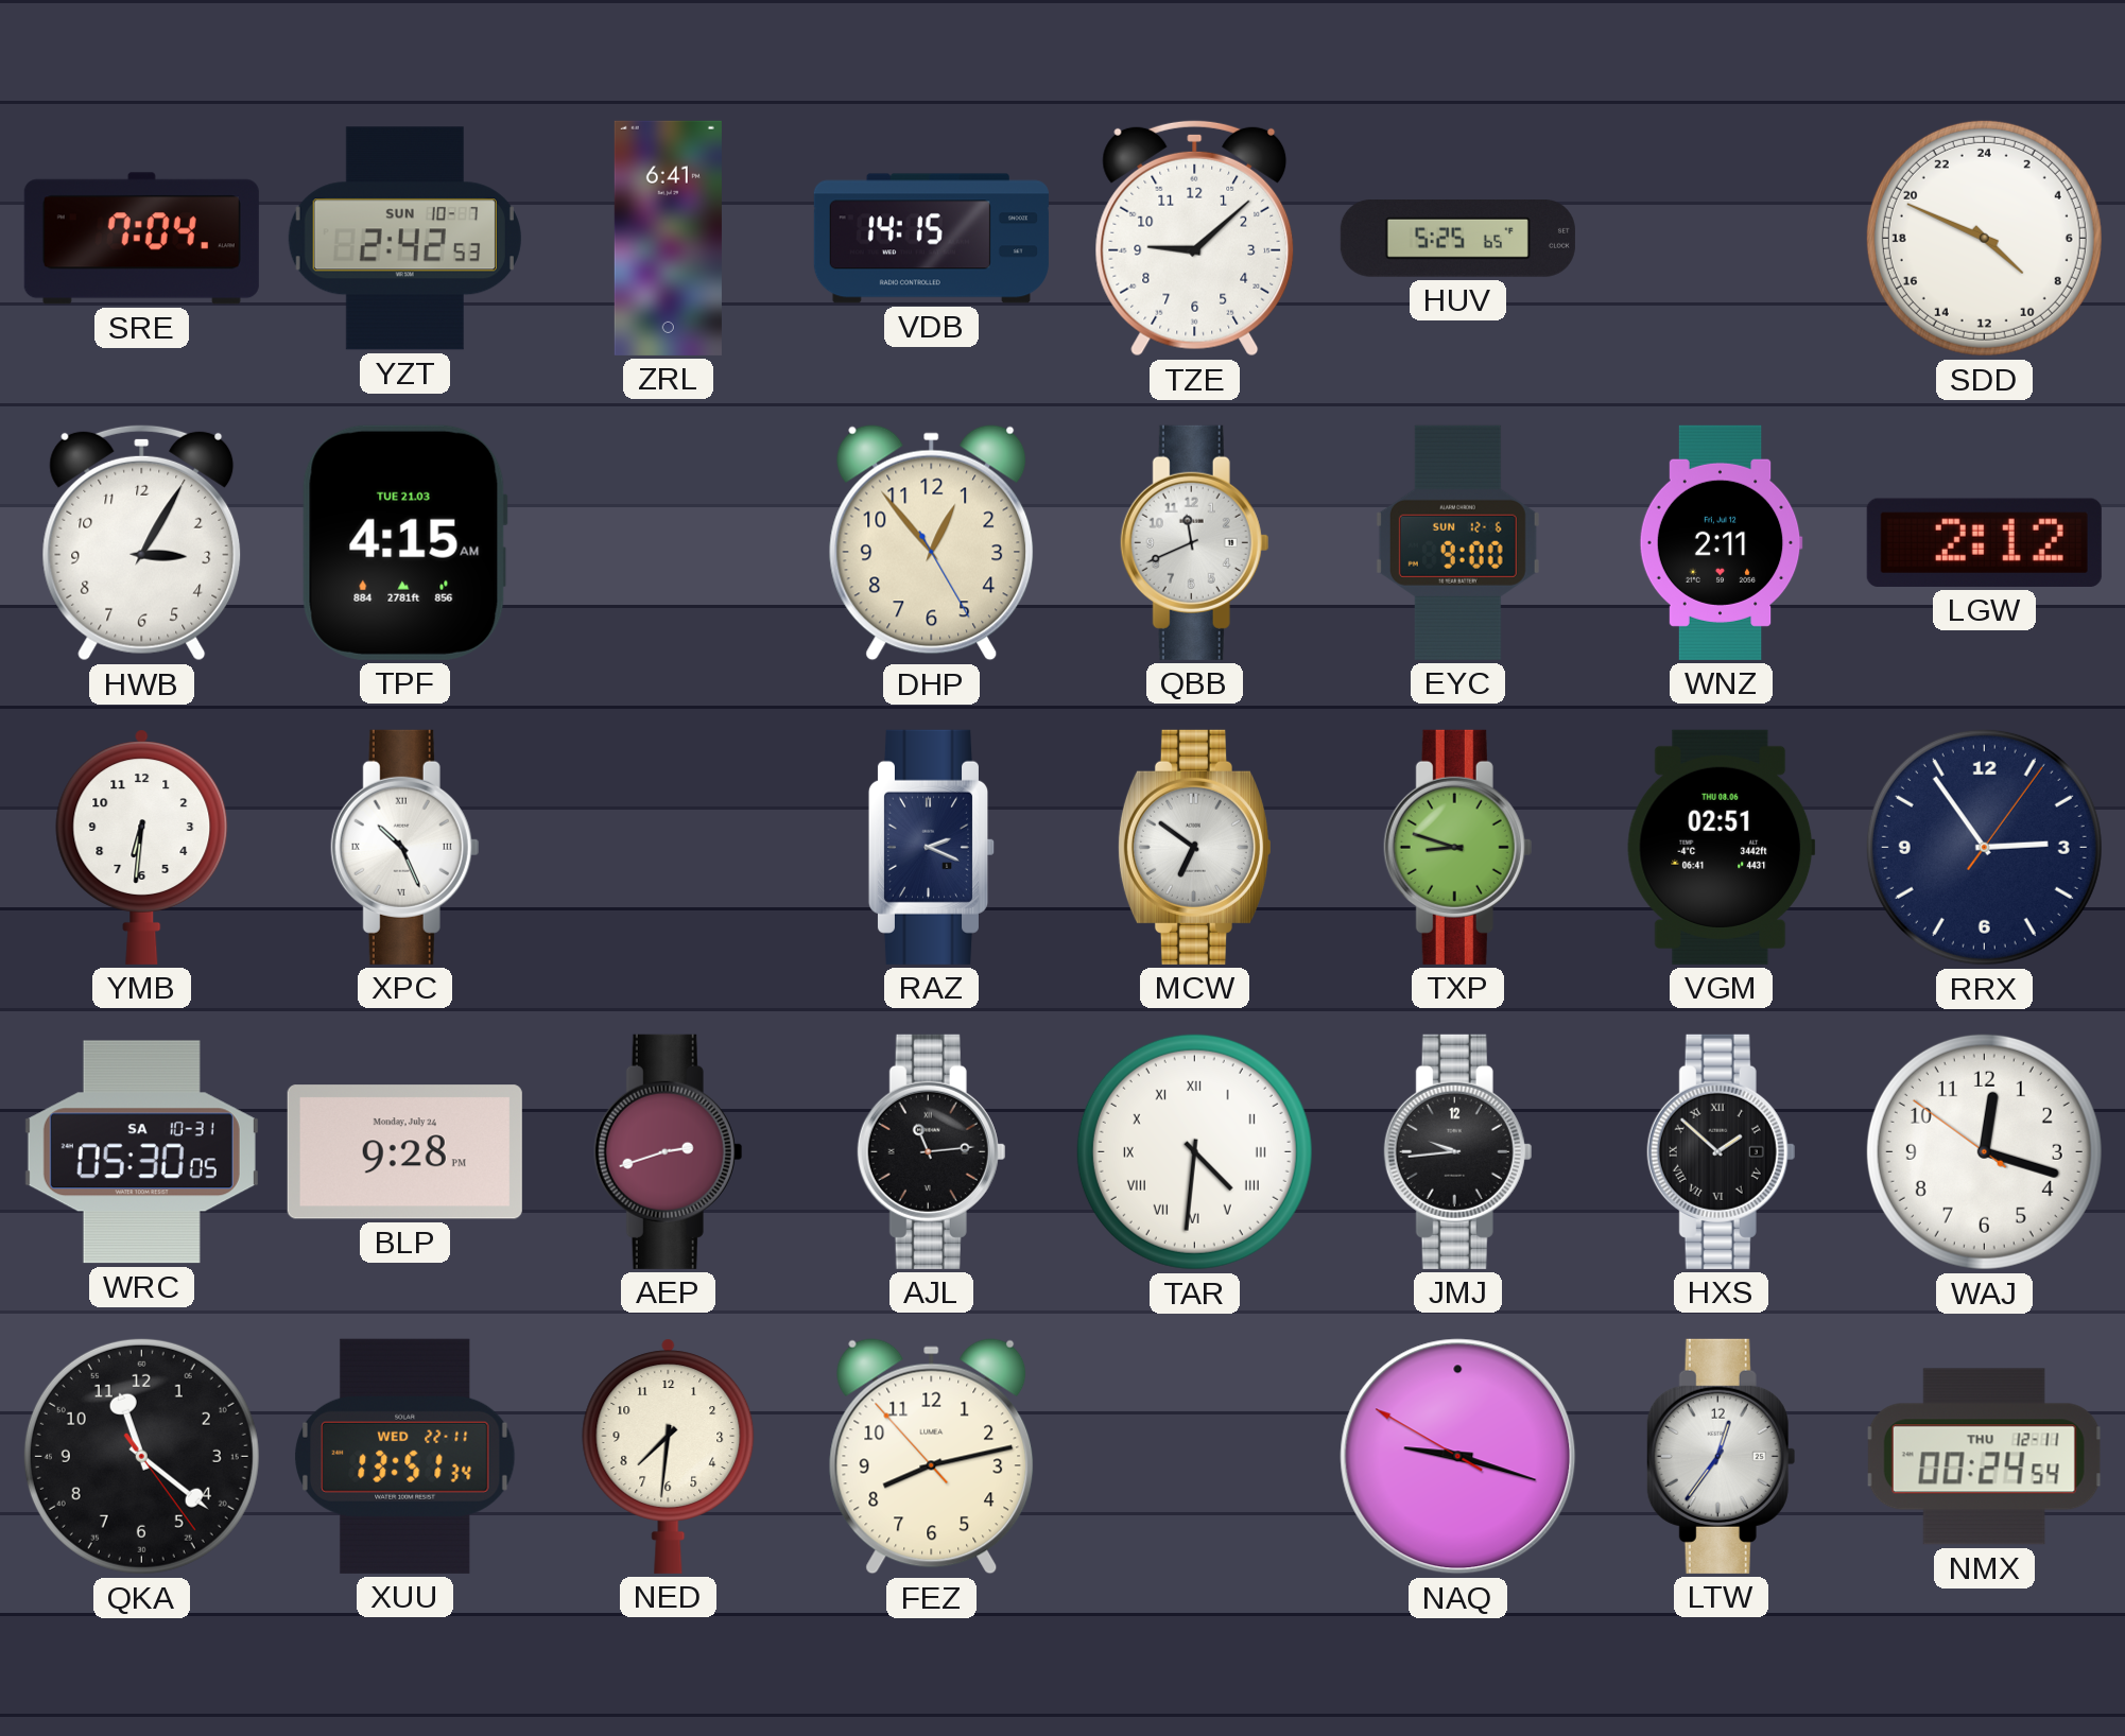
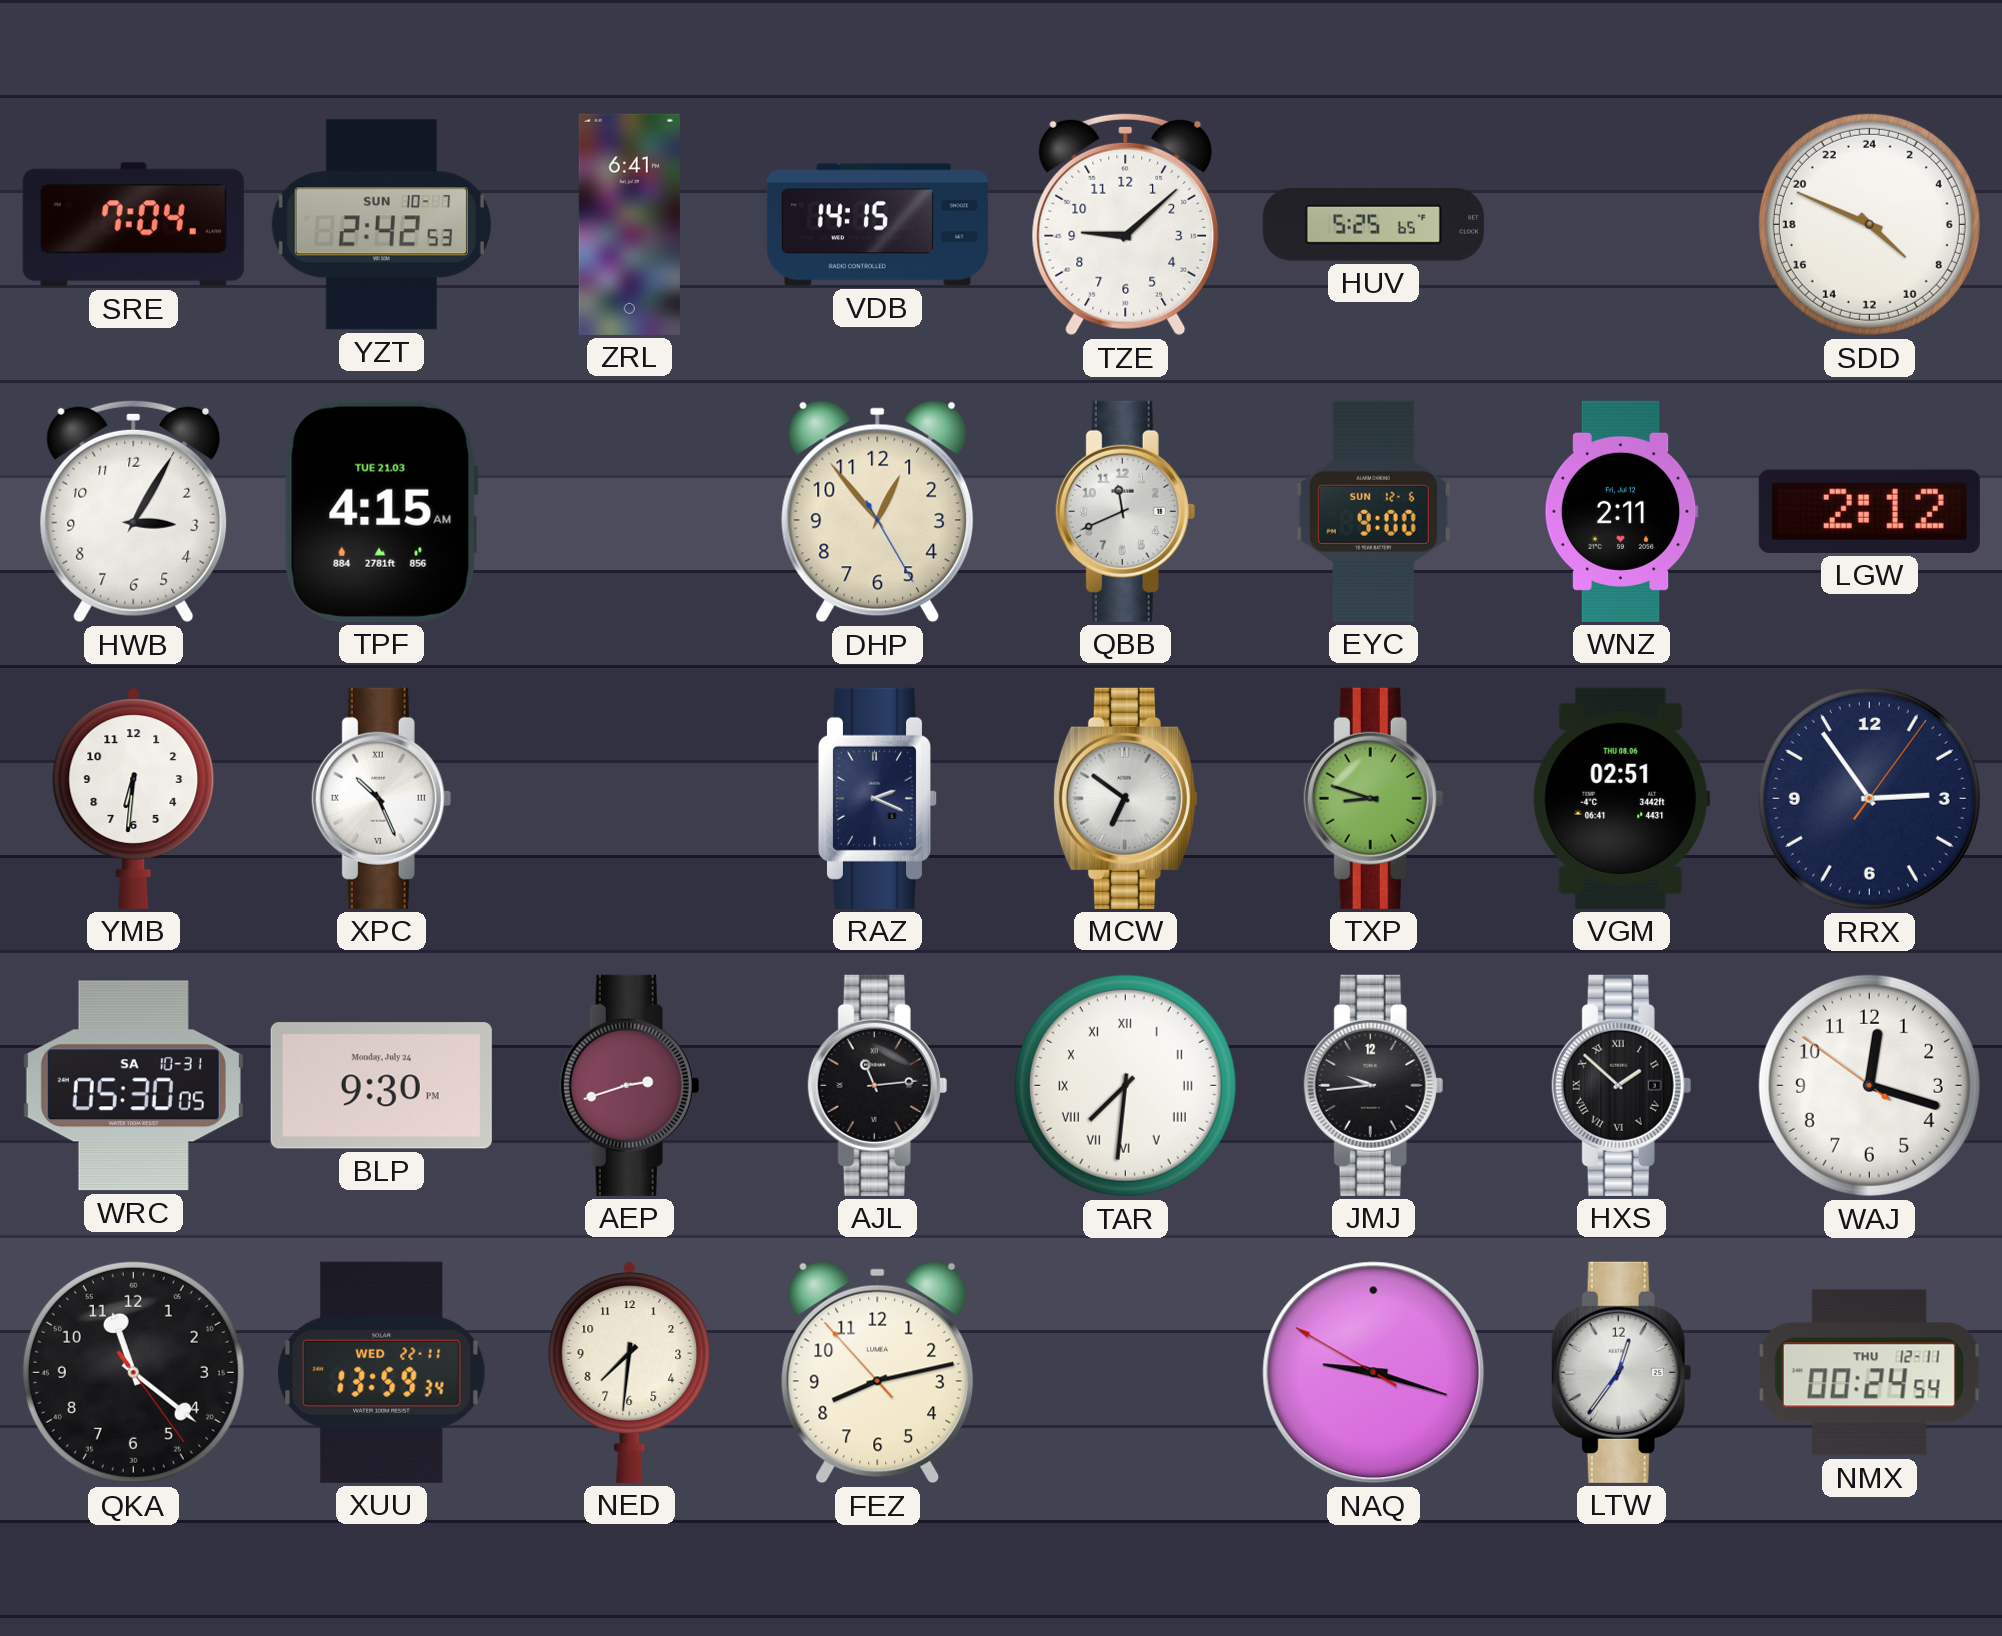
BLP: 9:28 -> 9:30 (381, 1086)
TAR: 4:31 -> 7:31 (1125, 1085)
XUU: 13:51 -> 13:59 (382, 1372)
